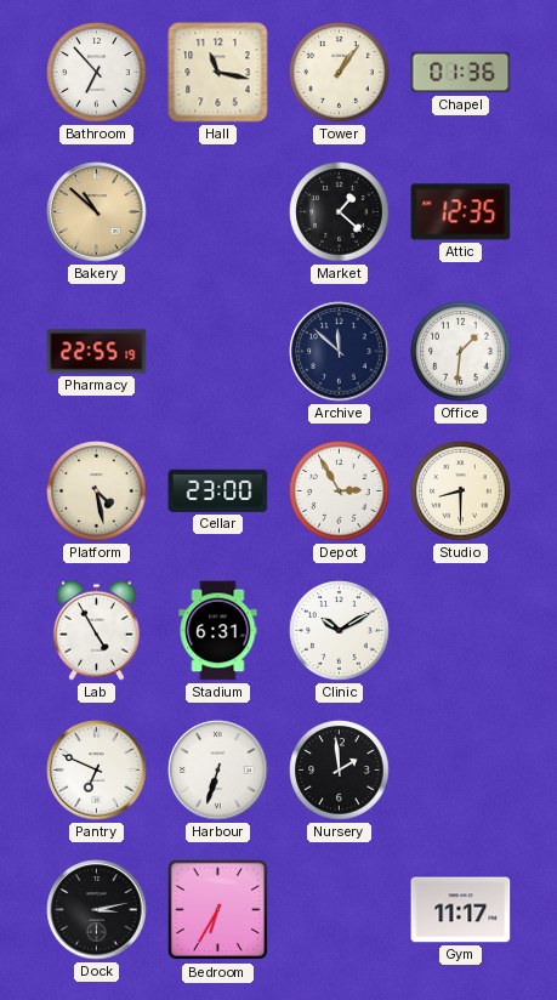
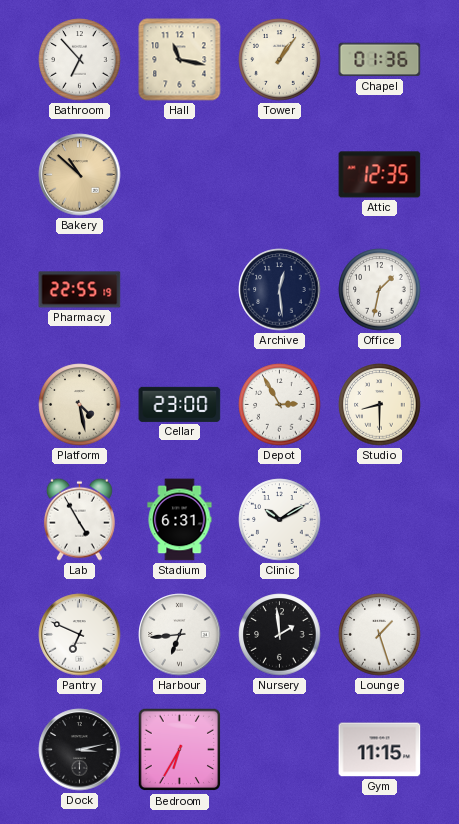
Market: 1:22 -> none (340, 212)
Archive: 11:52 -> 12:29 (280, 290)
Office: 1:31 -> 1:32 (380, 290)
Harbour: 6:33 -> 6:44 (180, 635)
Lounge: none -> 1:27 (380, 635)
Gym: 11:17 -> 11:15 (380, 750)
